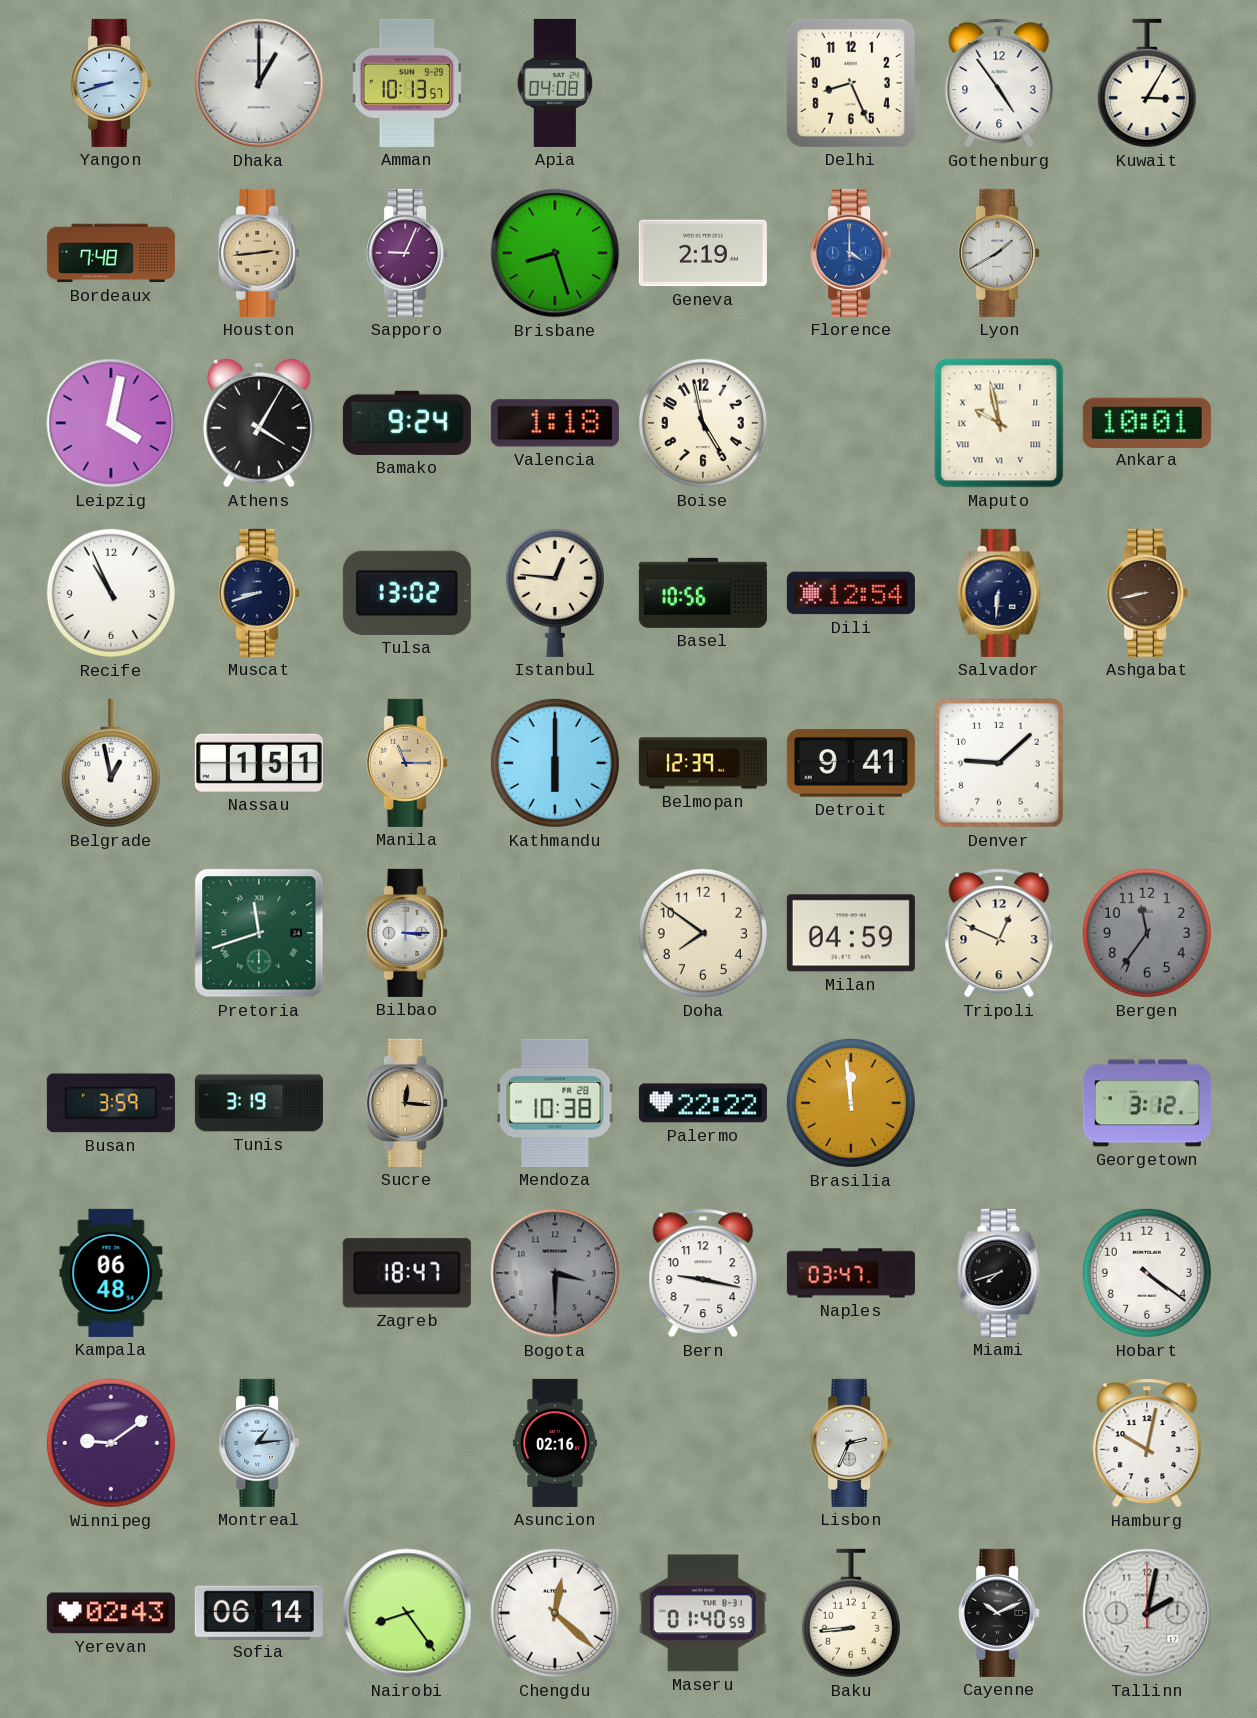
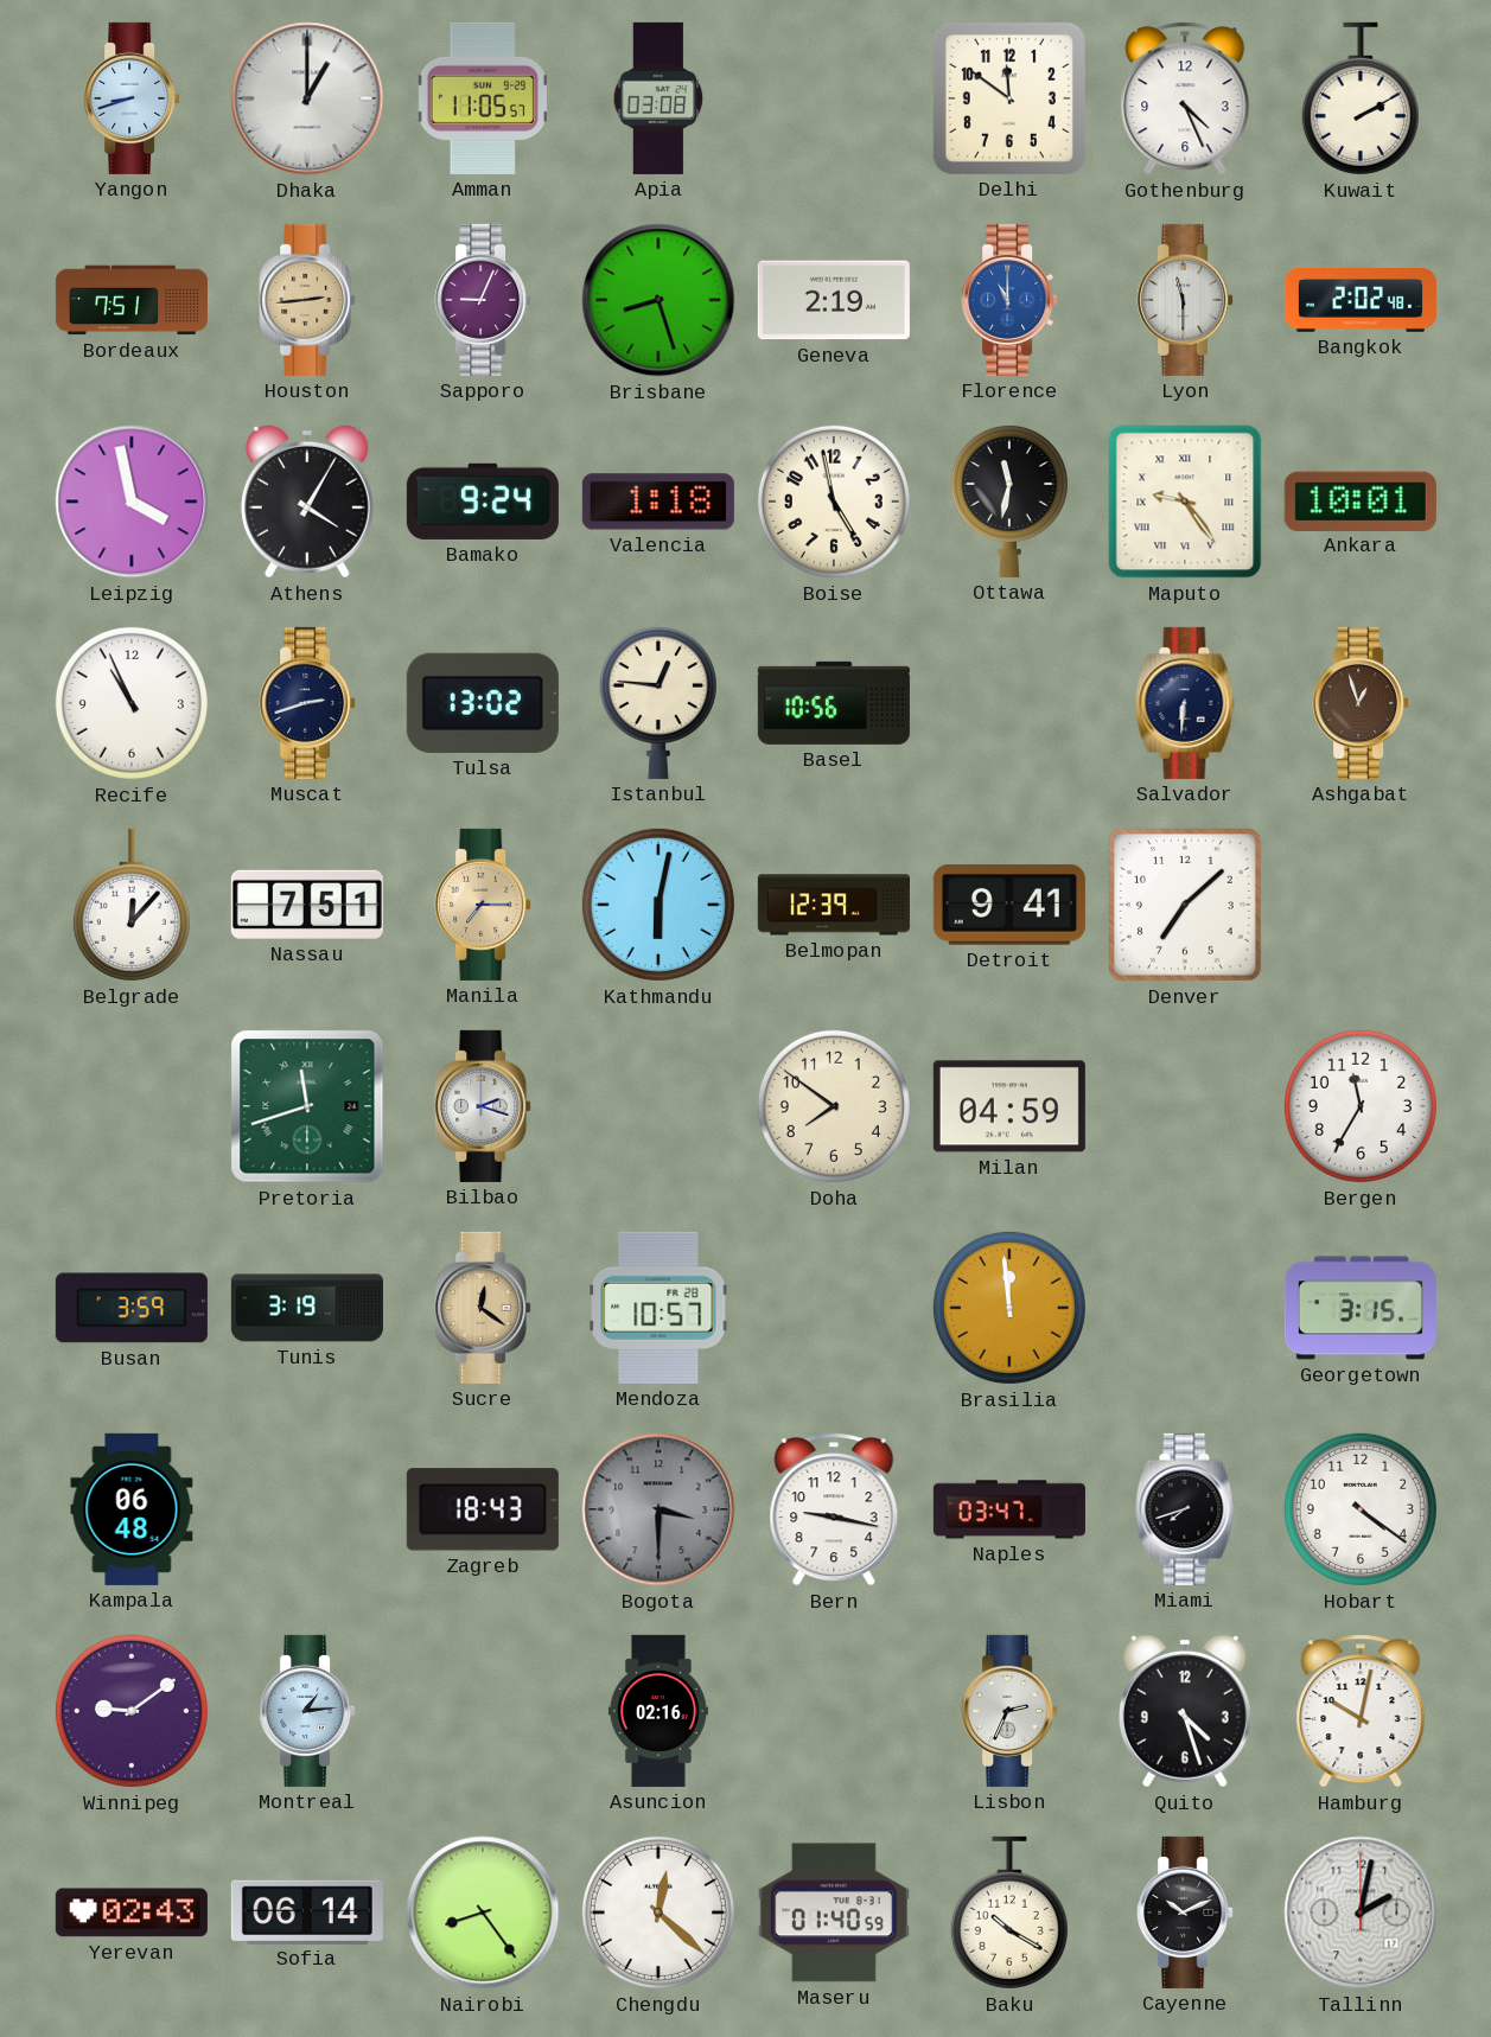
Amman: 10:13 -> 11:05 (483, 98)
Apia: 04:08 -> 03:08 (658, 98)
Delhi: 8:26 -> 11:51 (1009, 98)
Gothenburg: 4:54 -> 4:26 (1185, 98)
Kuwait: 3:05 -> 2:10 (1361, 98)
Bordeaux: 7:48 -> 7:51 (132, 300)
Florence: 4:00 -> 11:00 (1009, 300)
Lyon: 1:40 -> 11:30 (1185, 300)
Bangkok: none -> 2:02 (1361, 301)
Leipzig: 4:02 -> 3:58 (132, 502)
Ottawa: none -> 11:32 (1009, 500)
Maputo: 9:58 -> 9:24 (1185, 502)
Muscat: 8:42 -> 2:42 (307, 703)
Dili: 12:54 -> none (851, 593)
Ashgabat: 8:43 -> 12:57 (1361, 703)
Belgrade: 12:58 -> 12:07 (132, 905)
Nassau: 1:51 -> 7:51 (307, 905)
Manila: 11:15 -> 7:15 (483, 905)
Kathmandu: 6:00 -> 6:02 (658, 905)
Denver: 9:08 -> 7:08 (1185, 905)
Bilbao: 3:15 -> 2:18 (483, 1106)
Tripoli: 12:49 -> none (999, 933)
Bergen: 11:36 -> 11:35 (1361, 1106)
Bergen dial: grey -> white (1361, 1106)
Sucre: 12:16 -> 12:21 (483, 1308)
Mendoza: 10:38 -> 10:57 (658, 1308)
Palermo: 22:22 -> none (703, 1103)
Georgetown: 3:12 -> 3:15 (1361, 1308)
Zagreb: 18:47 -> 18:43 (483, 1509)
Quito: none -> 4:27 (1185, 1711)
Baku: 8:44 -> 10:20 (1009, 1913)
